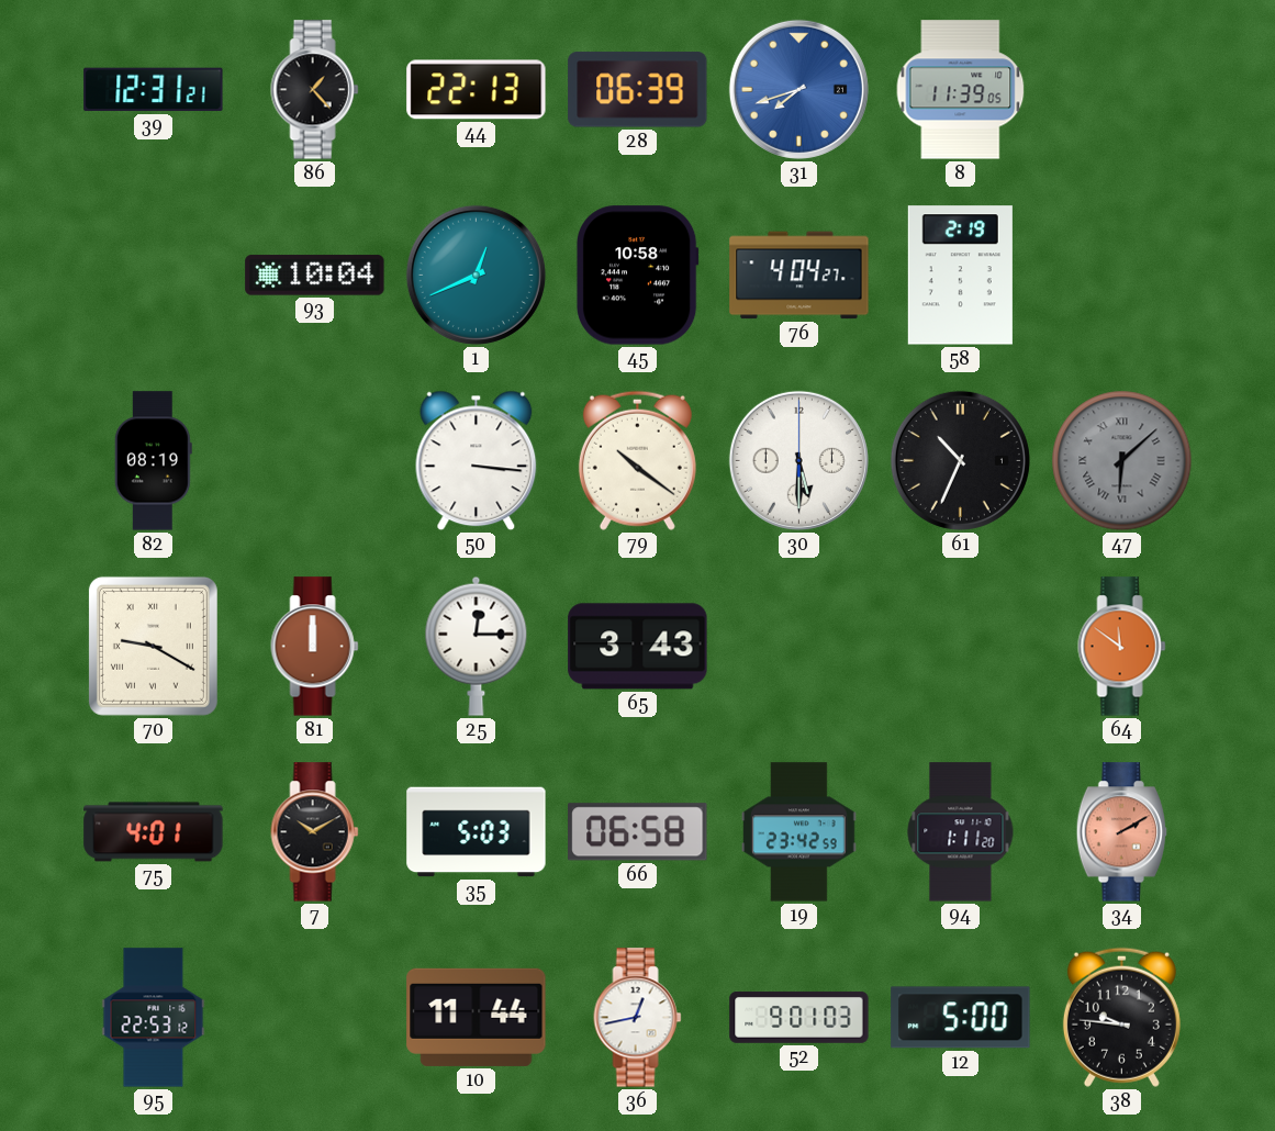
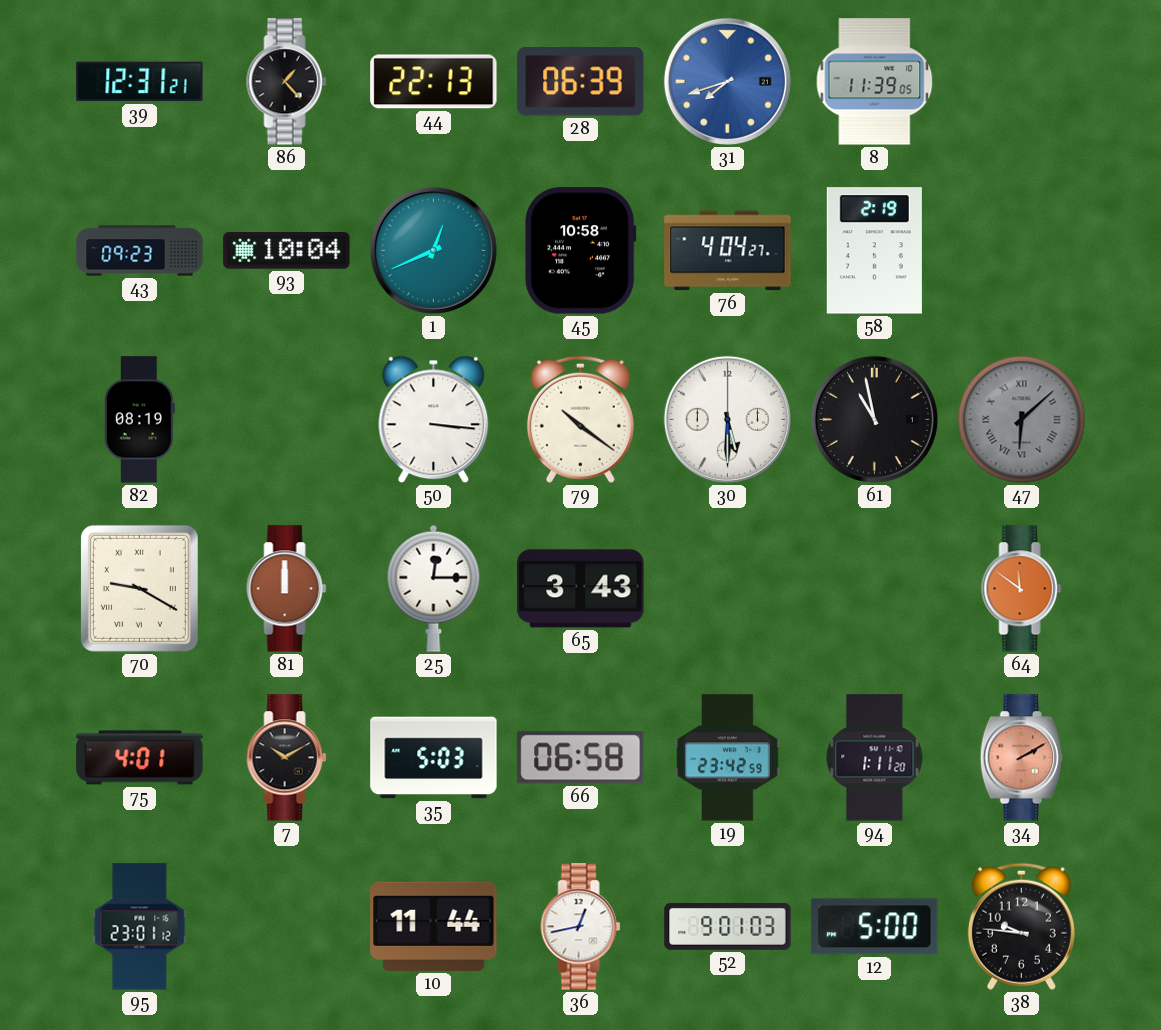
43: none -> 09:23 (140, 251)
61: 10:34 -> 10:58 (874, 419)
95: 22:53 -> 23:01 (140, 927)
